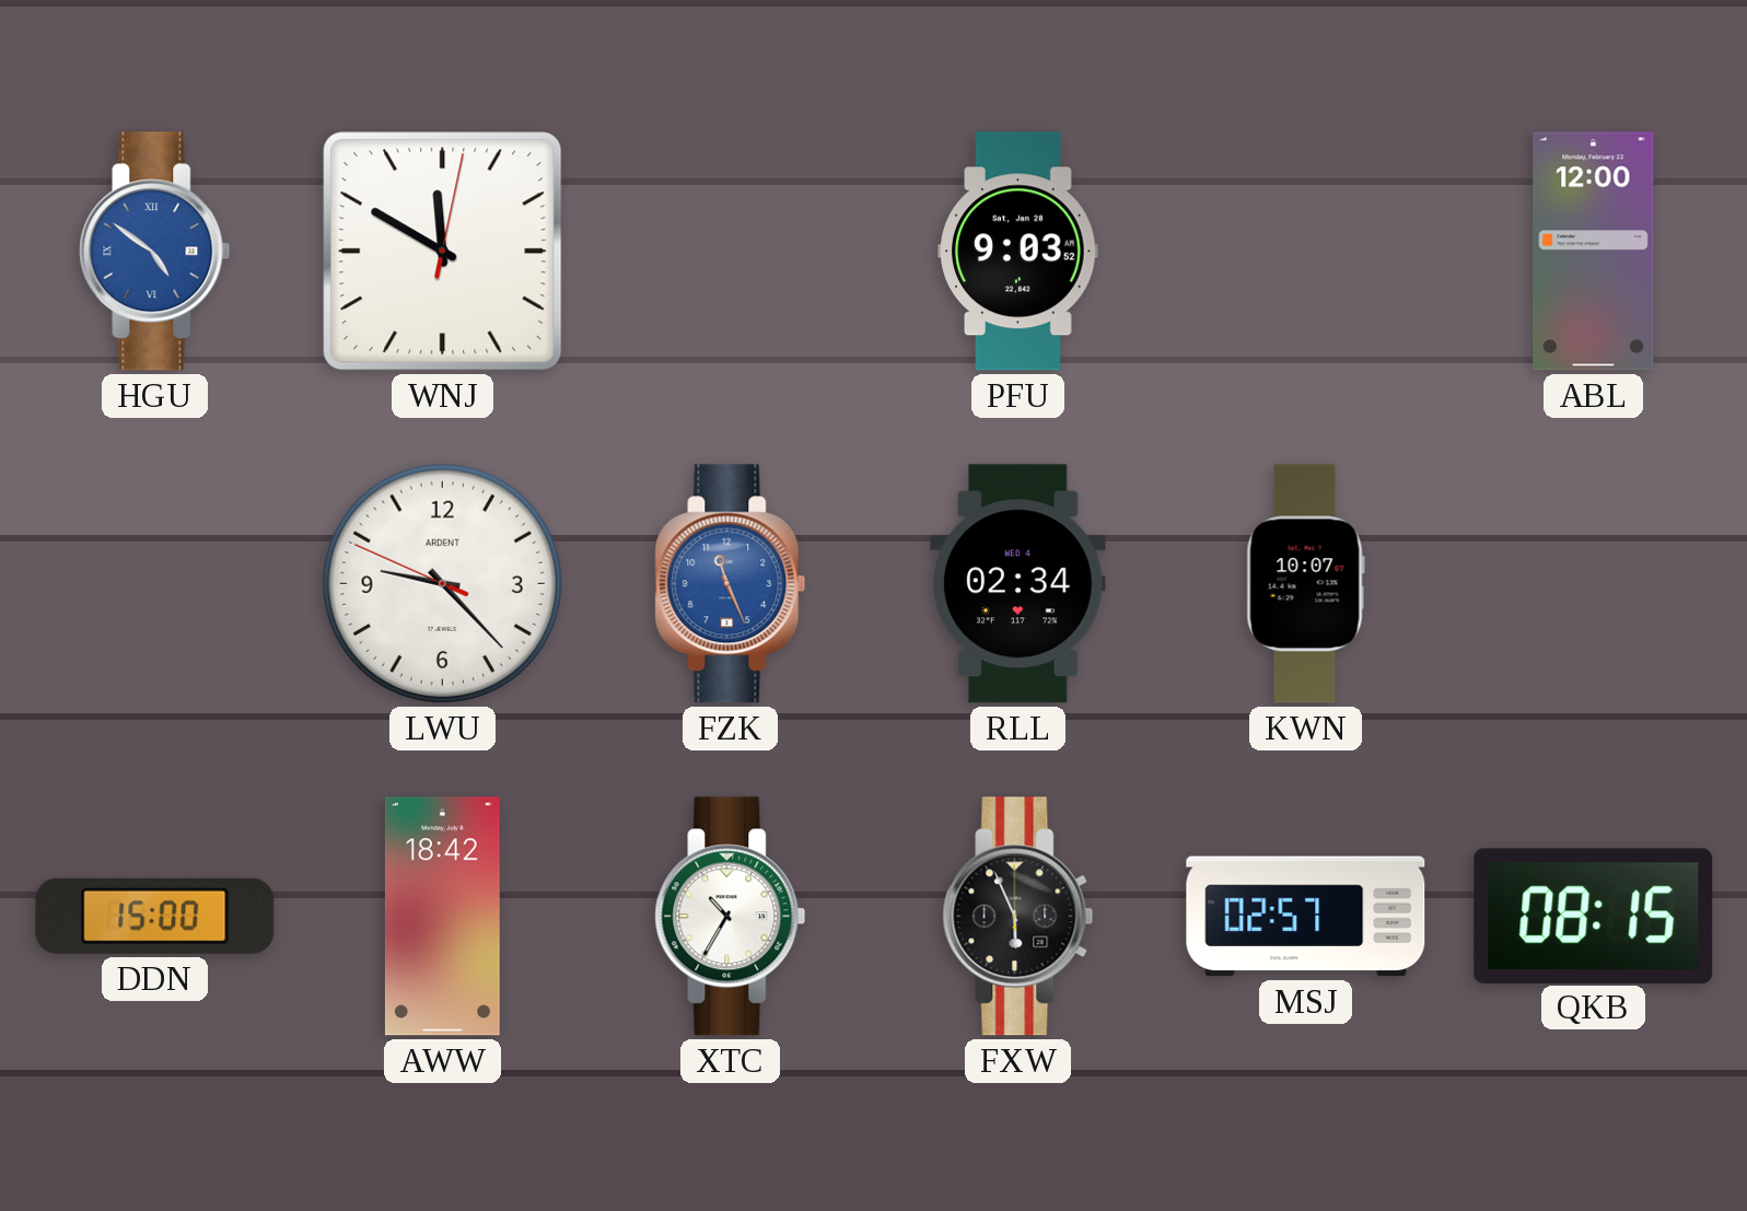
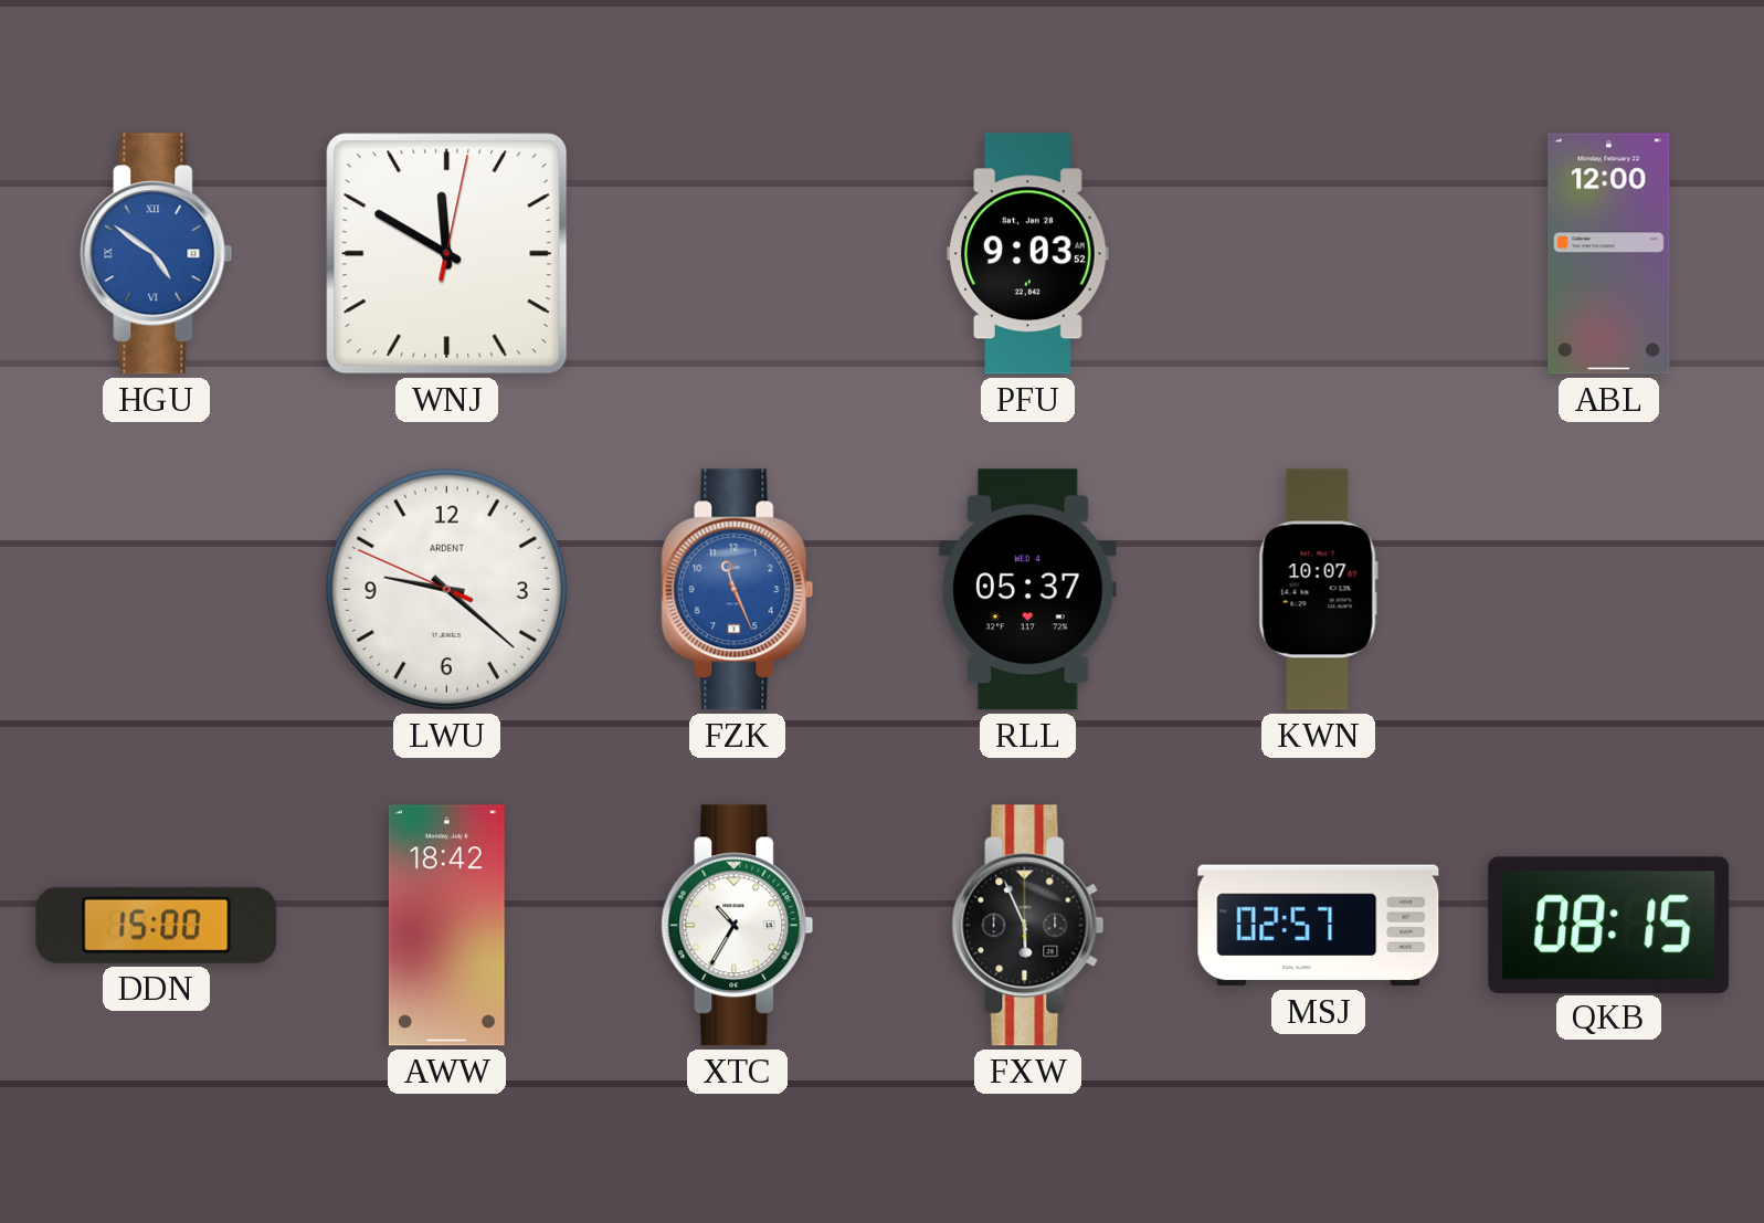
LWU: 9:22 -> 9:21 (446, 589)
RLL: 02:34 -> 05:37 (1028, 590)
